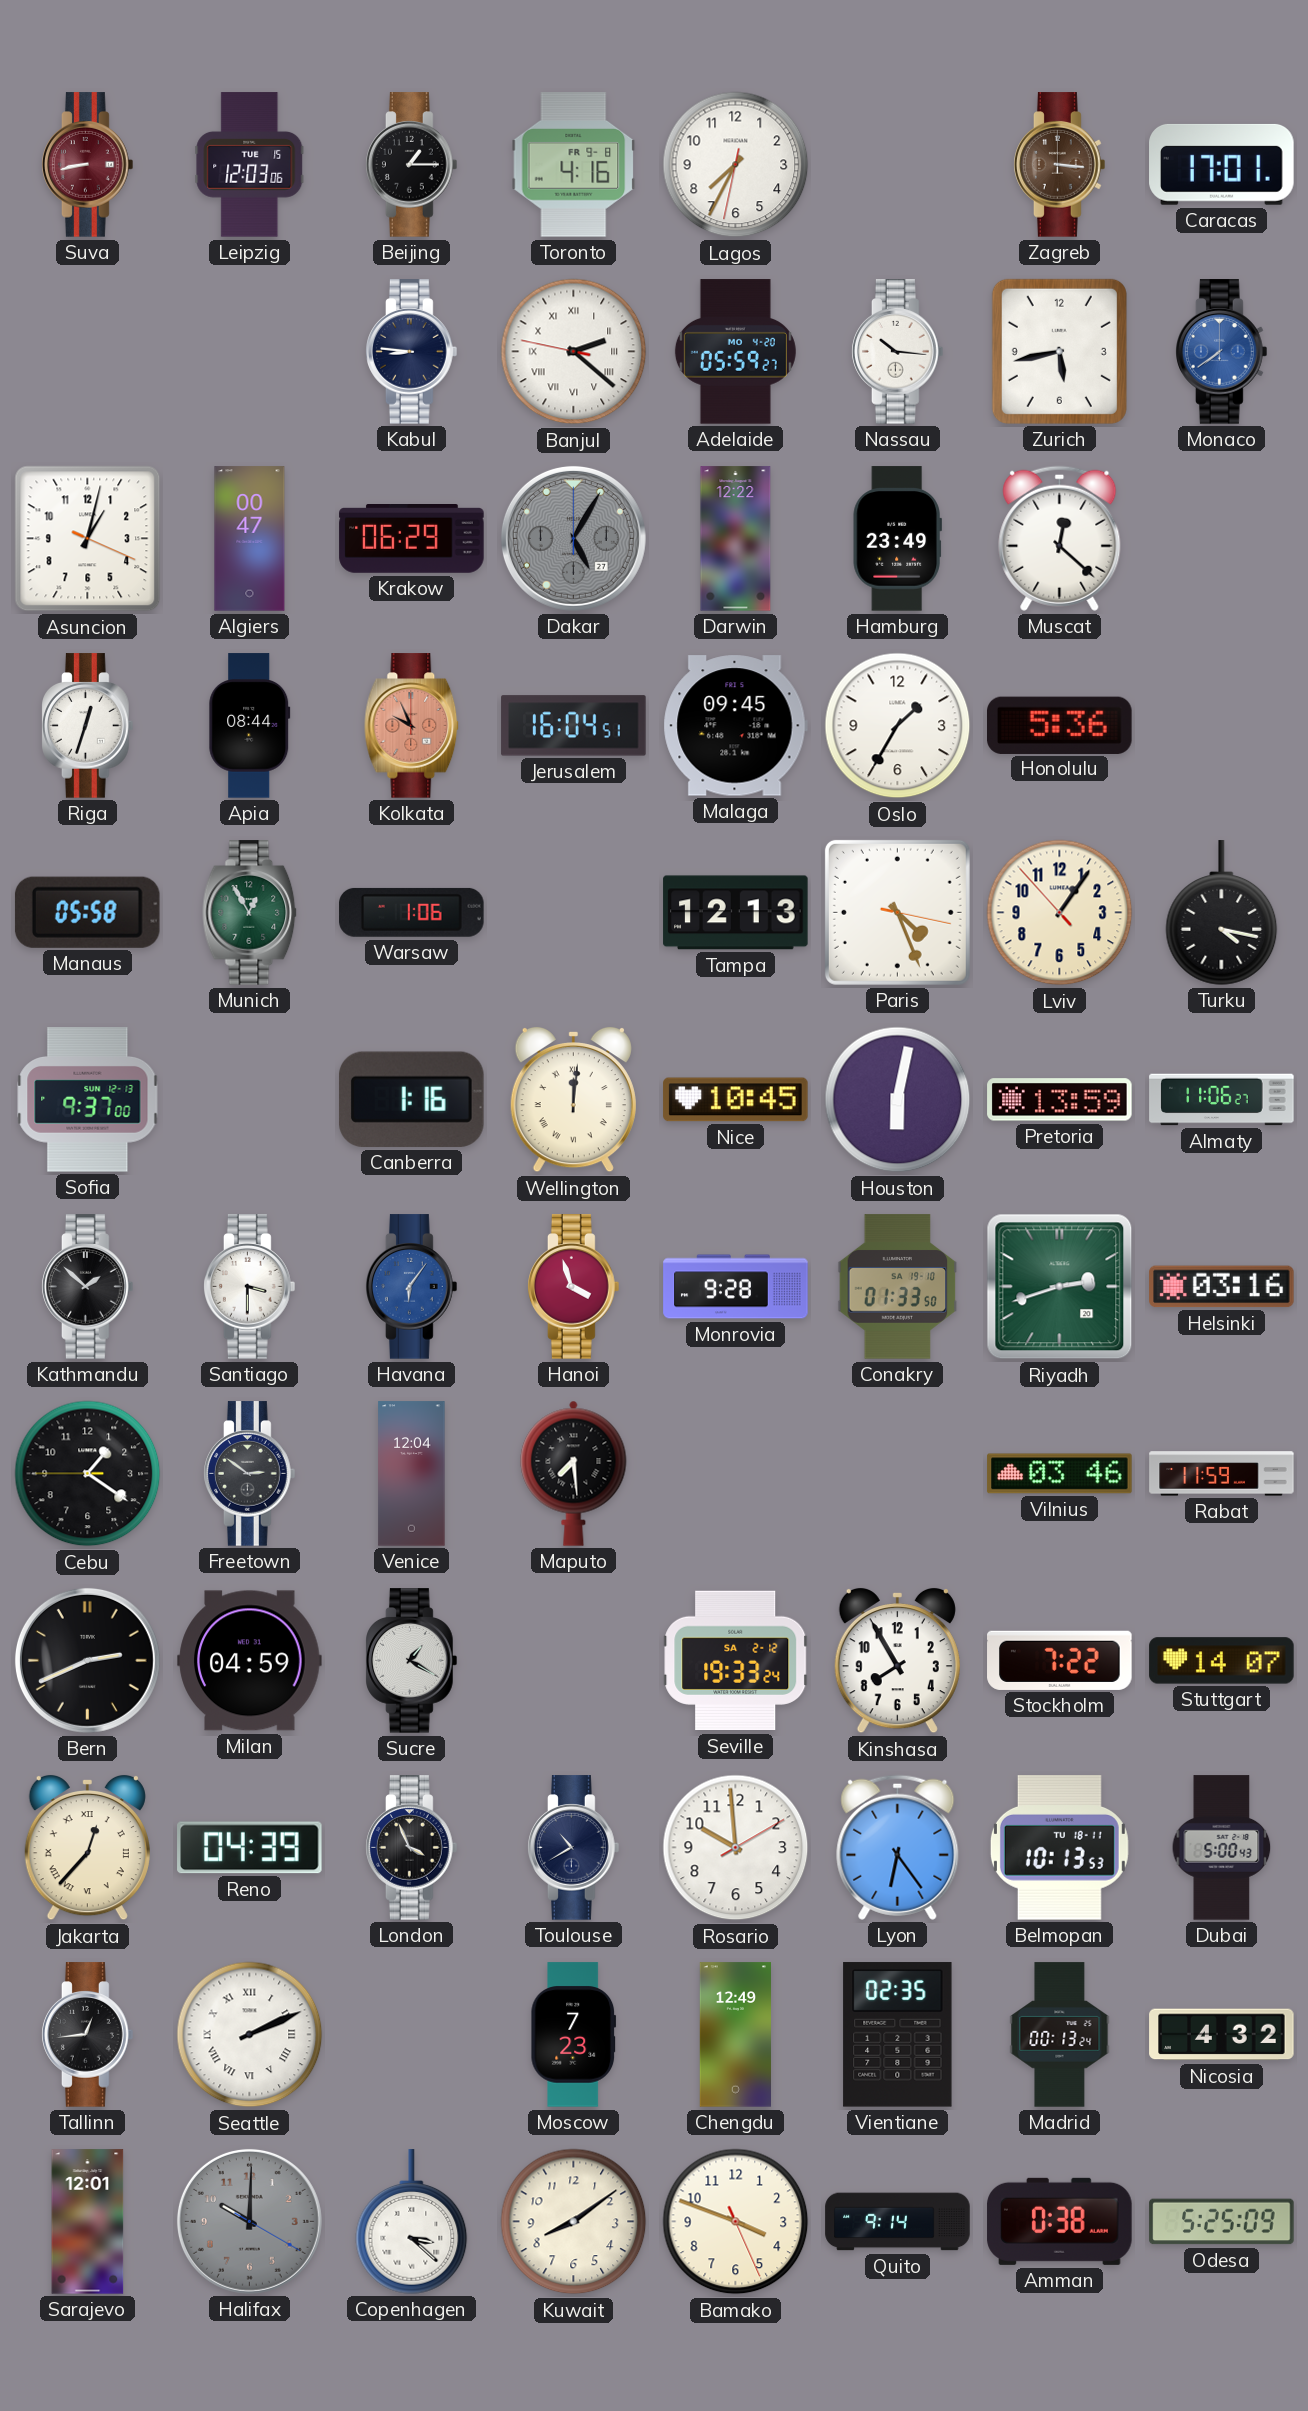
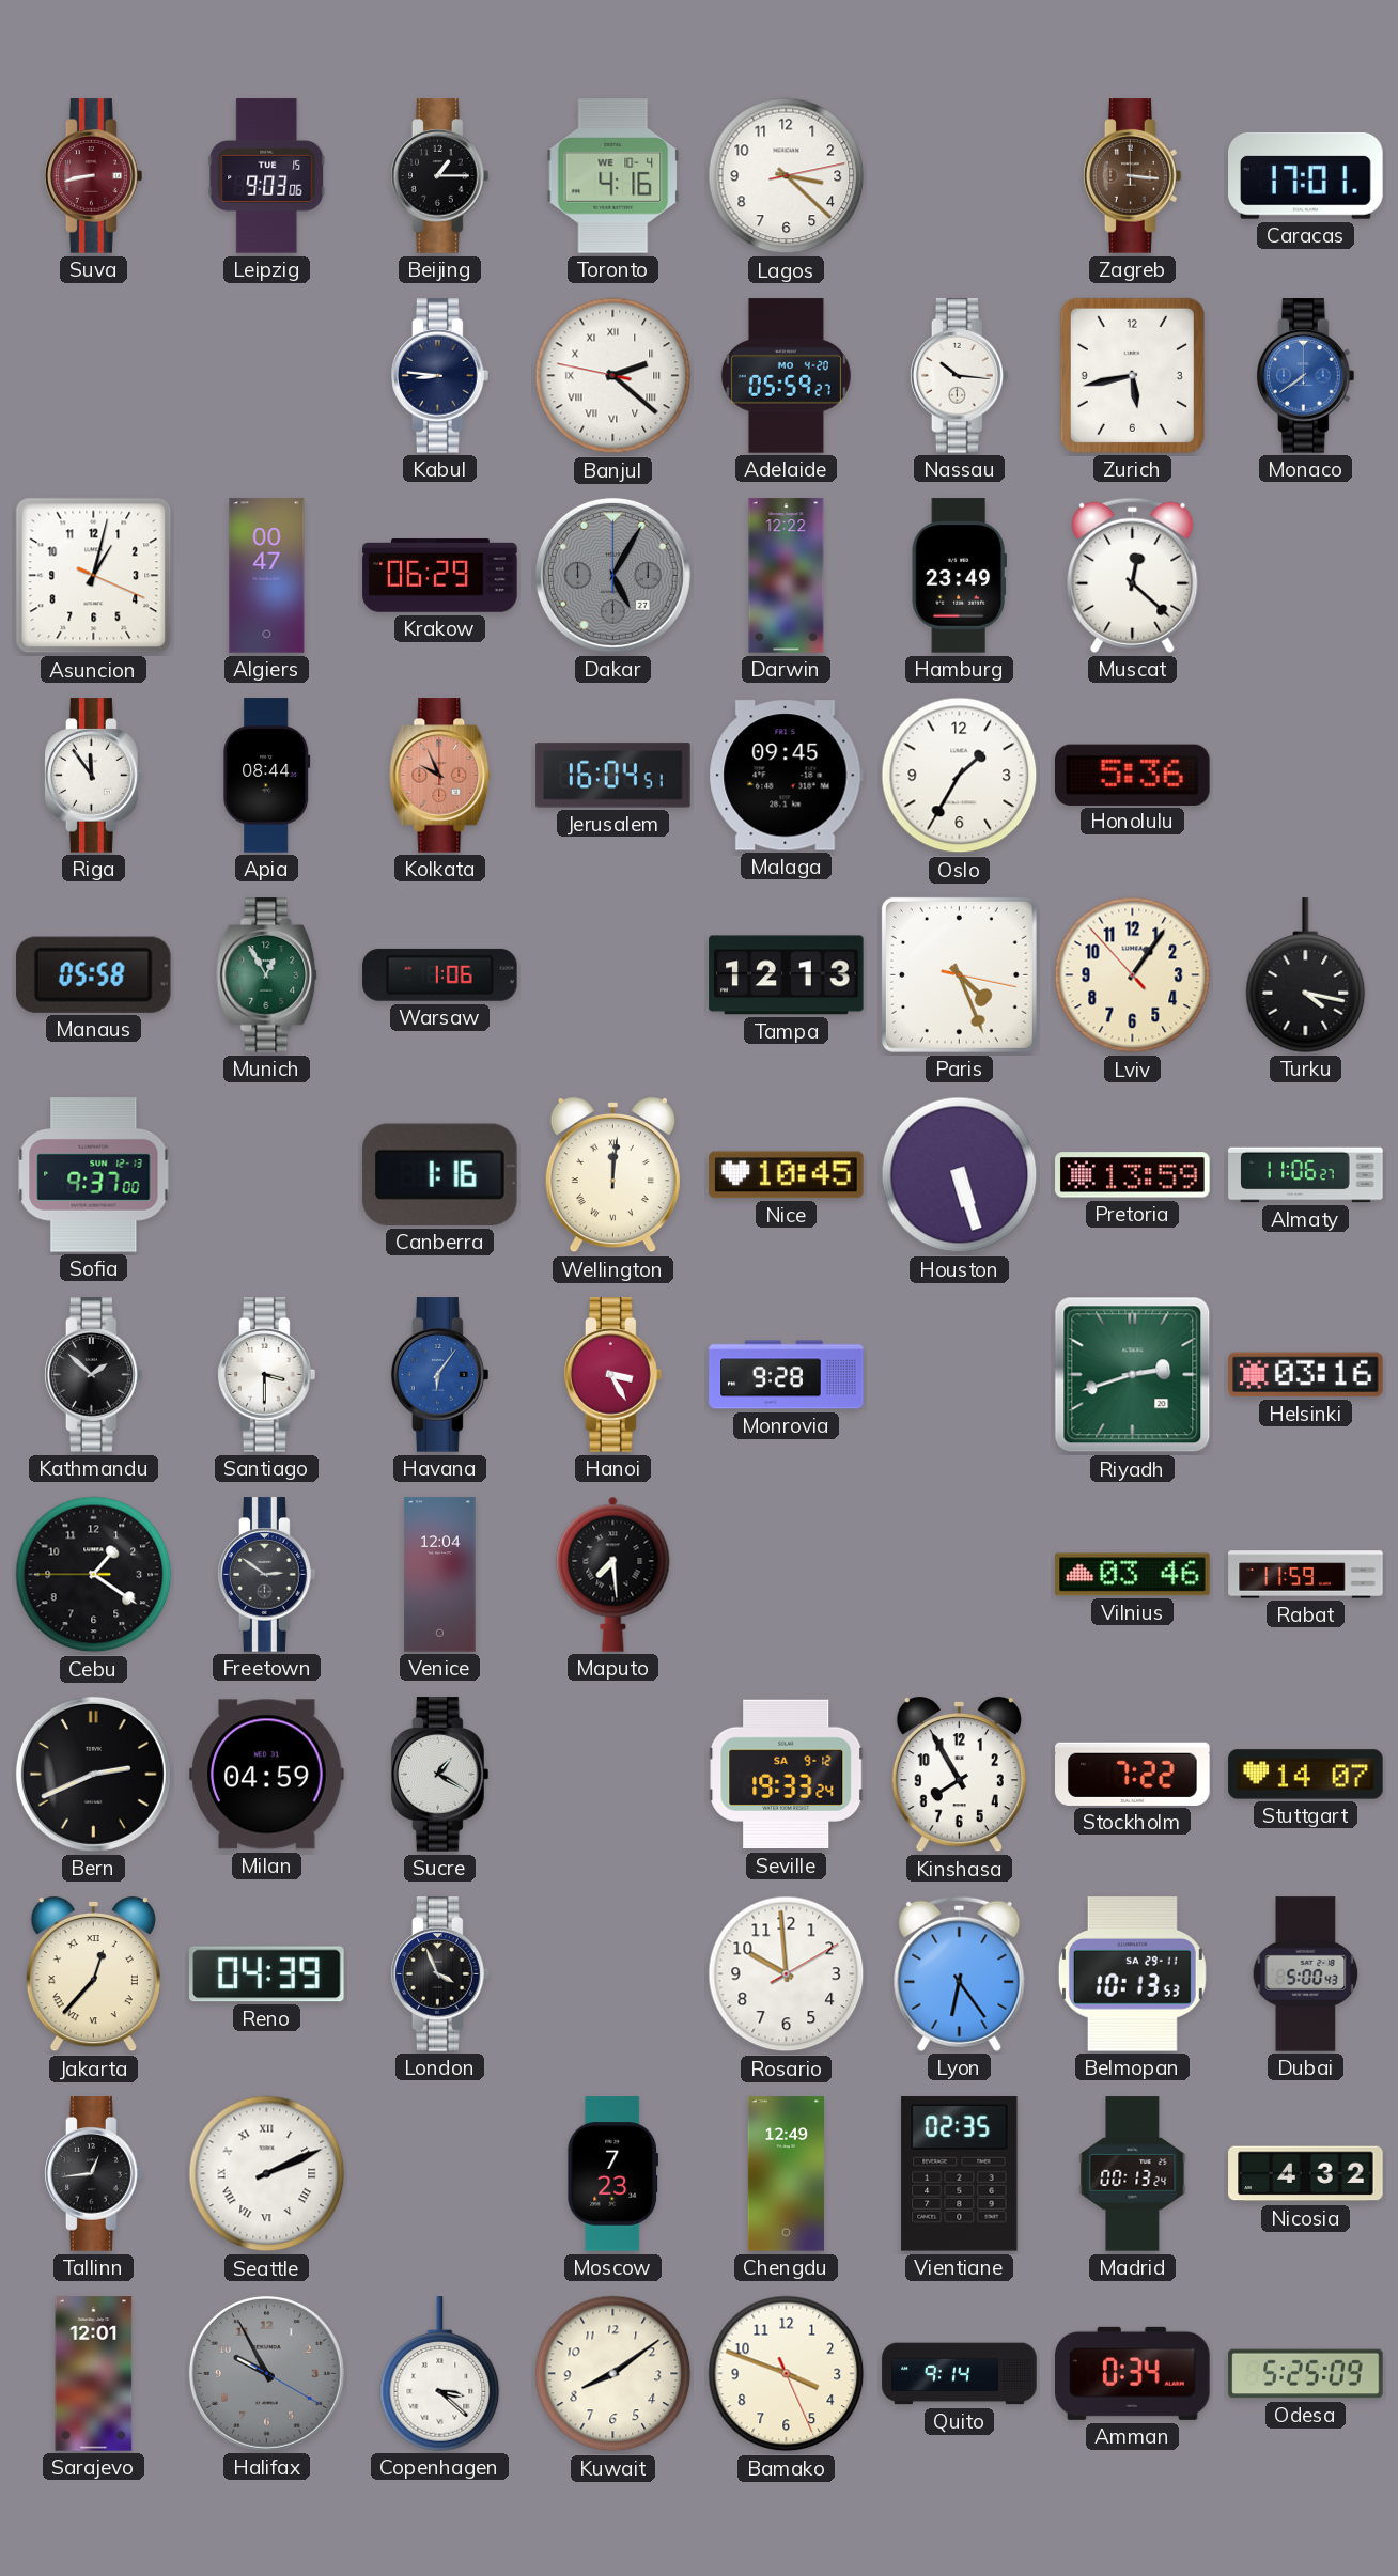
Leipzig: 12:03 -> 9:03 (267, 176)
Toronto date: FR 9-8 -> WE 10-4 (613, 176)
Lagos: 7:34 -> 3:22 (787, 176)
Riga: 12:33 -> 11:54 (94, 776)
Houston: 6:02 -> 5:27 (960, 1175)
Hanoi: 3:57 -> 3:25 (613, 1375)
Conakry: 01:33 -> none (898, 1287)
Seville date: SA 2-12 -> SA 9-12 (787, 1775)
Toulouse: 10:40 -> none (574, 1848)
Belmopan date: TU 18-11 -> SA 29-11 (1132, 1974)
Halifax: 10:00 -> 9:55 (266, 2373)
Amman: 0:38 -> 0:34 (1133, 2373)
